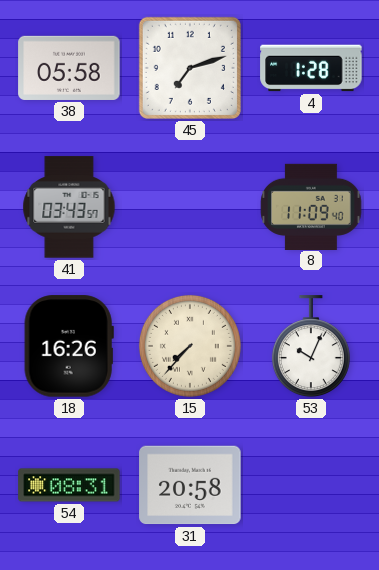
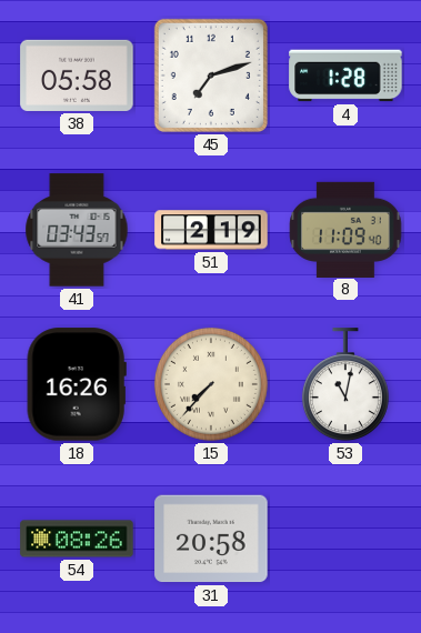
51: none -> 2:19 (211, 230)
53: 10:04 -> 11:02 (345, 385)
54: 08:31 -> 08:26 (77, 539)
